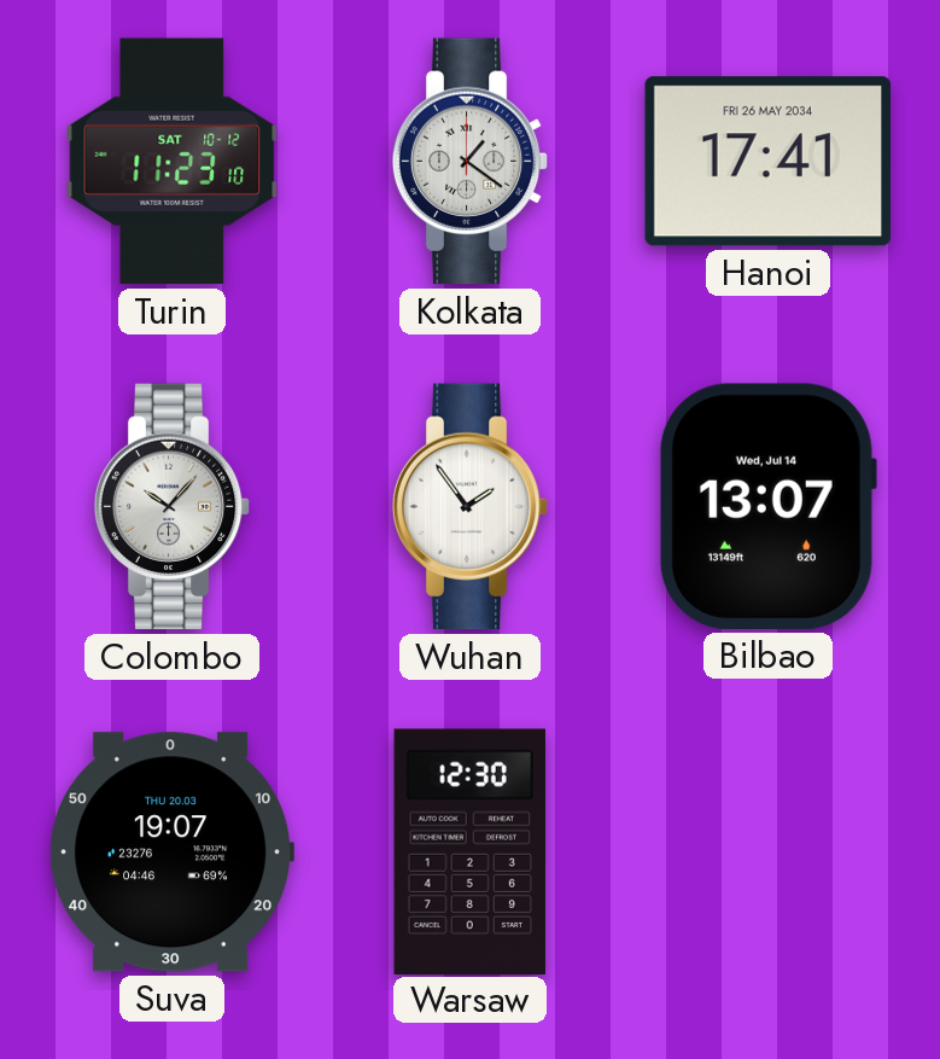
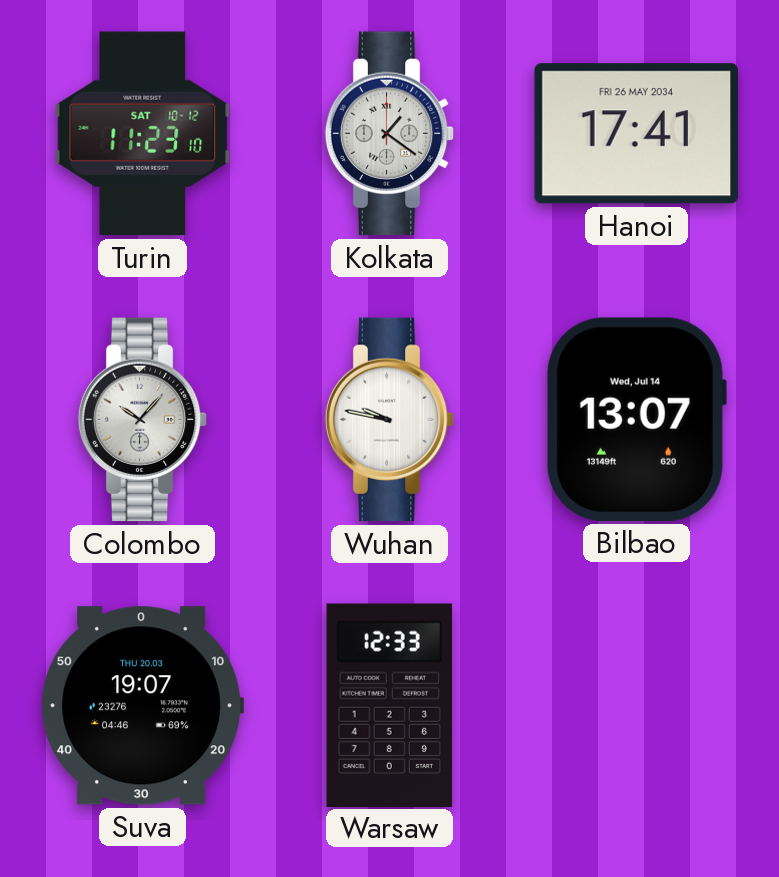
Wuhan: 1:54 -> 9:47 (390, 420)
Warsaw: 12:30 -> 12:33 (389, 705)
